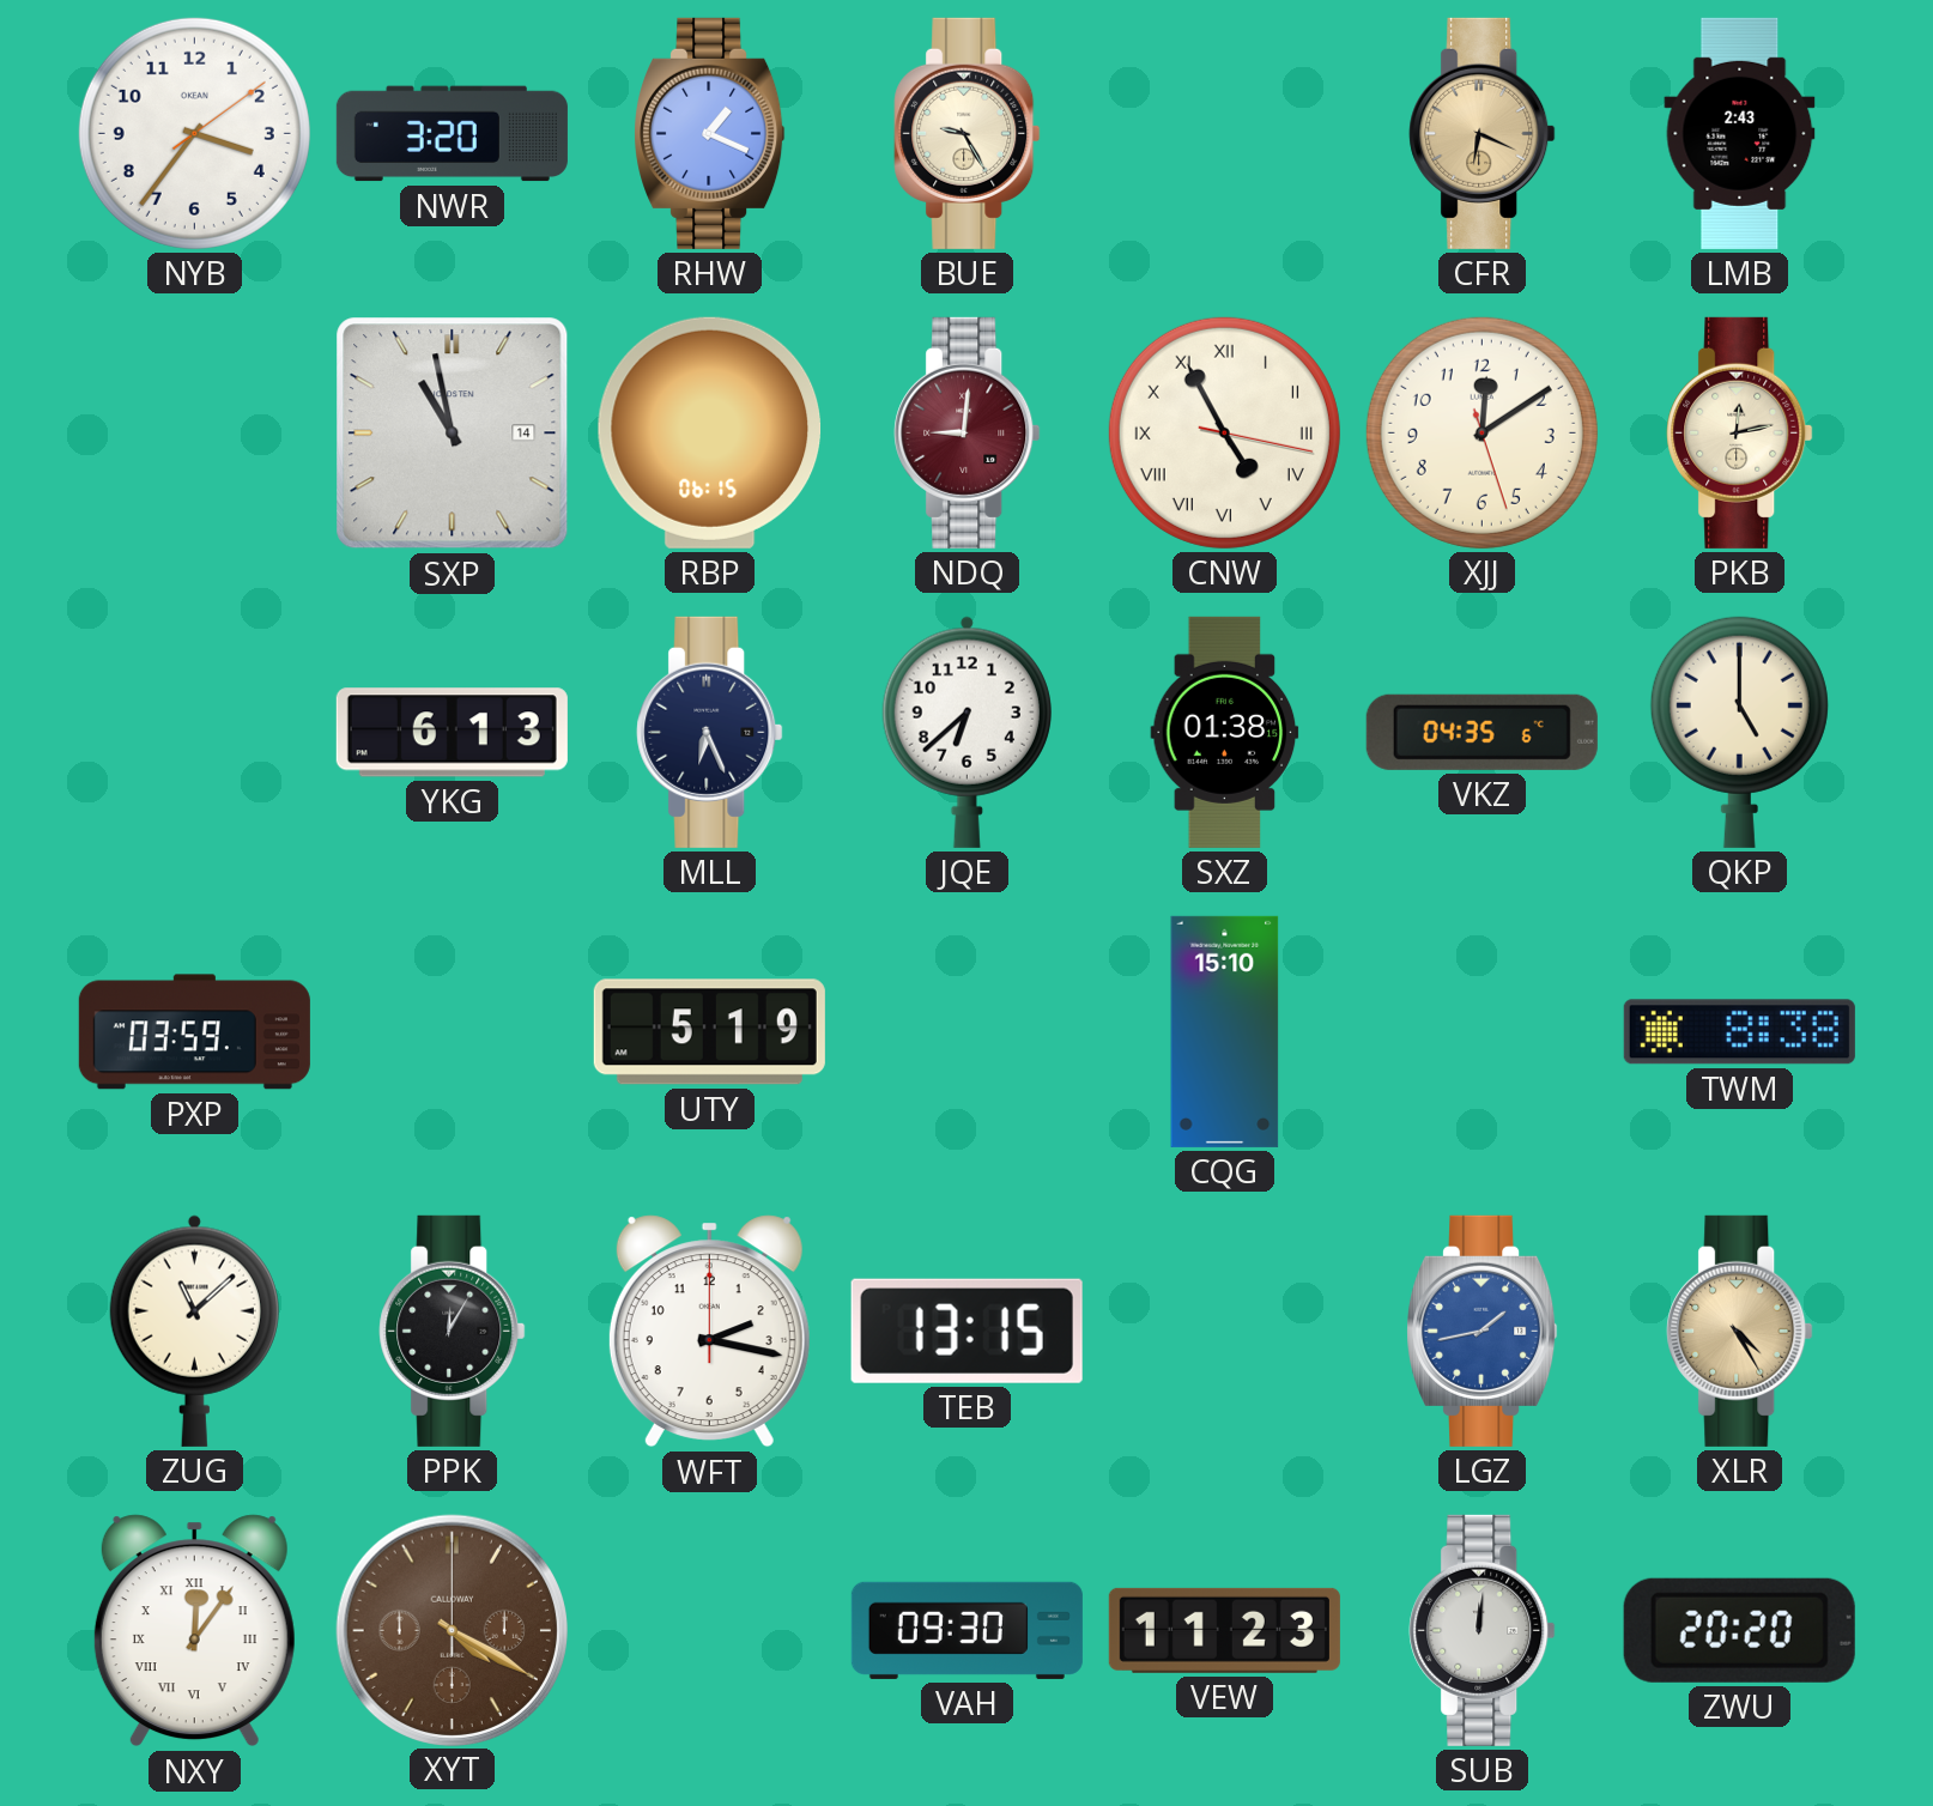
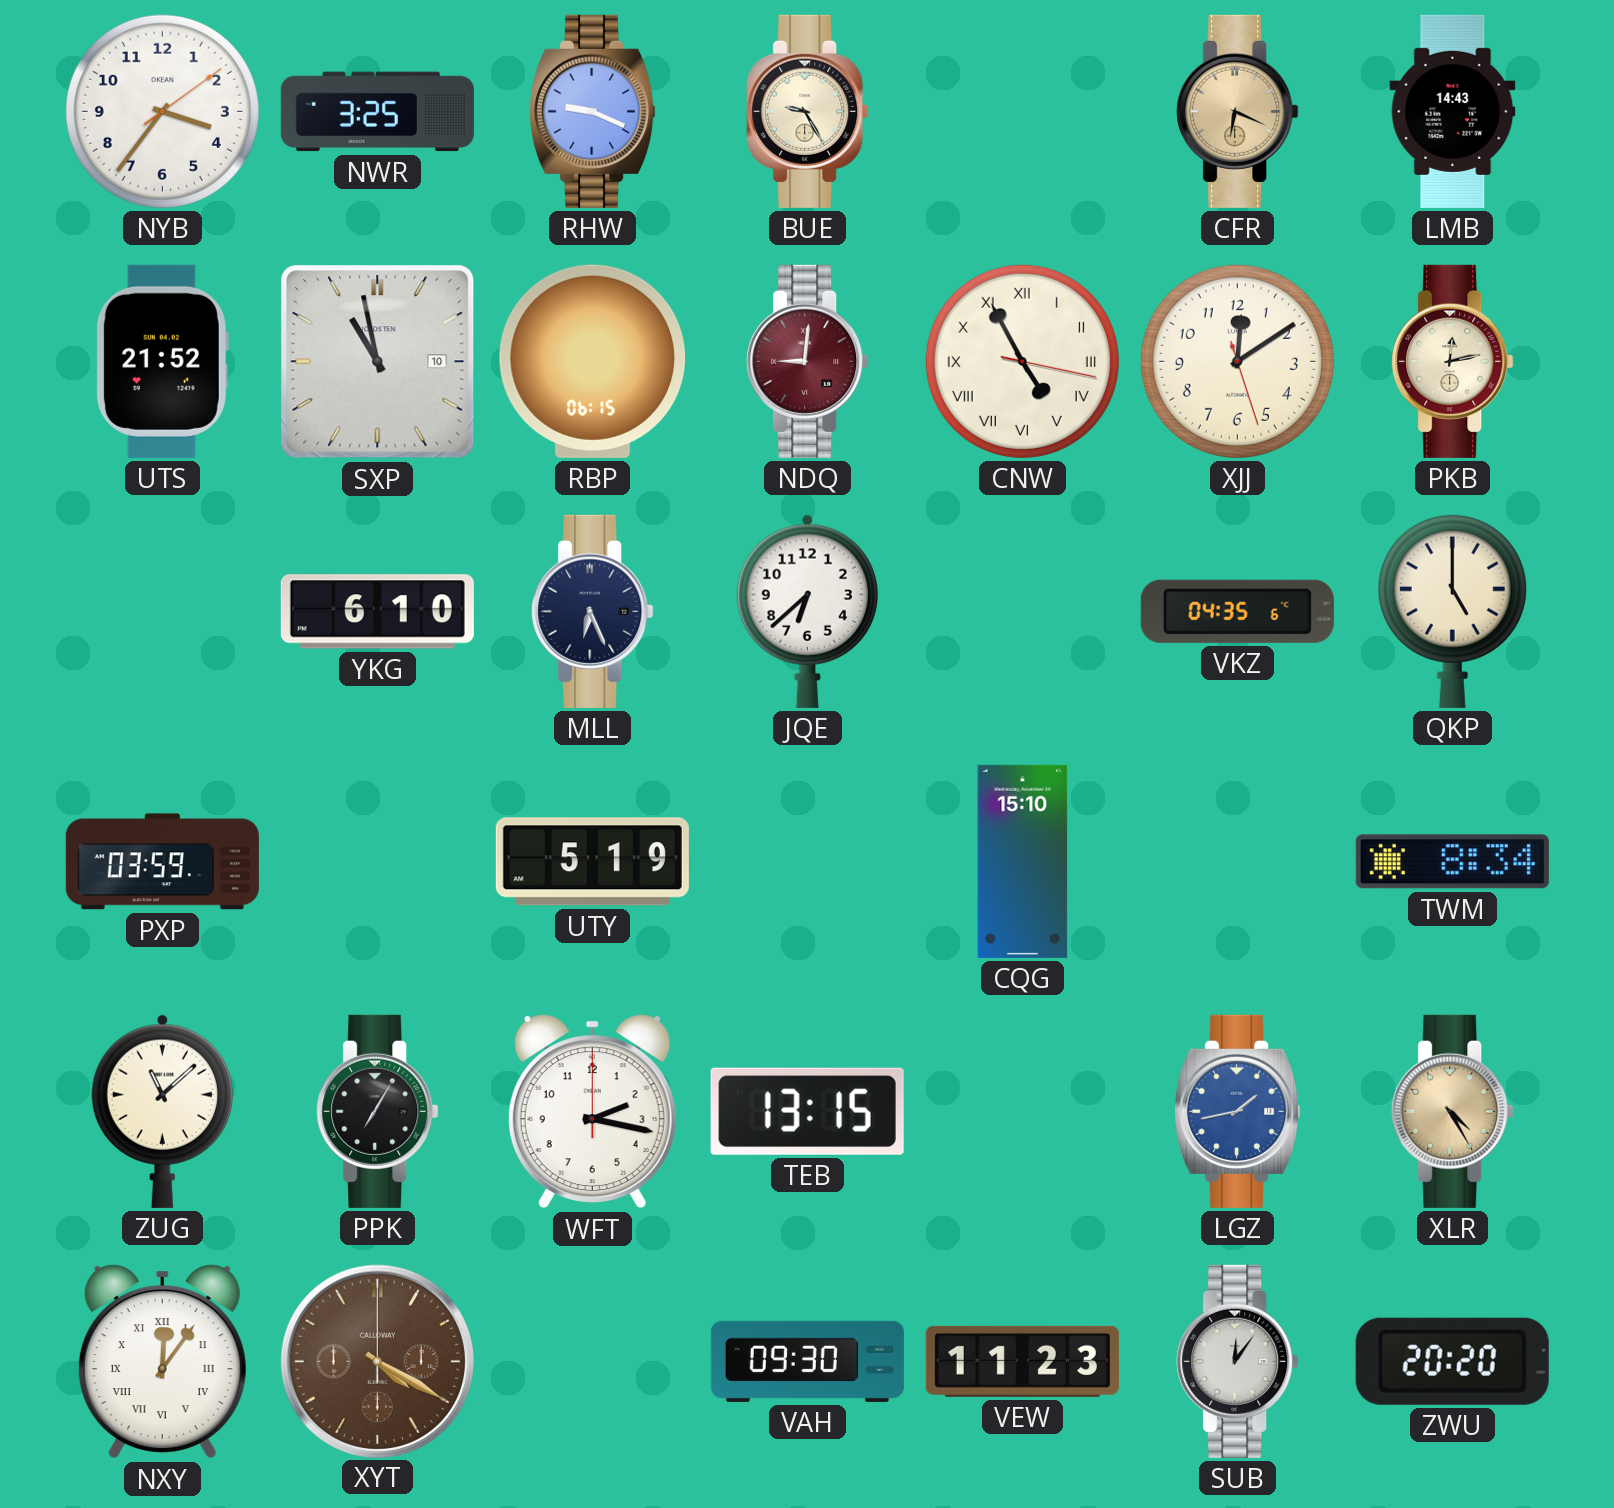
NWR: 3:20 -> 3:25 (377, 112)
RHW: 1:19 -> 9:19 (593, 111)
LMB: 2:43 -> 14:43 (1453, 111)
UTS: none -> 21:52 (162, 361)
SXP date: 14 -> 10 (378, 362)
YKG: 6:13 -> 6:10 (377, 612)
SXZ: 01:38 -> none (1225, 732)
TWM: 8:38 -> 8:34 (1452, 862)
PPK: 12:05 -> 7:05 (378, 1111)
SUB: 12:01 -> 12:06 (1238, 1361)
